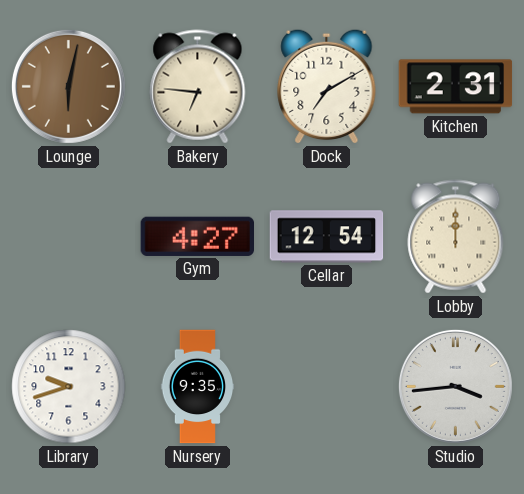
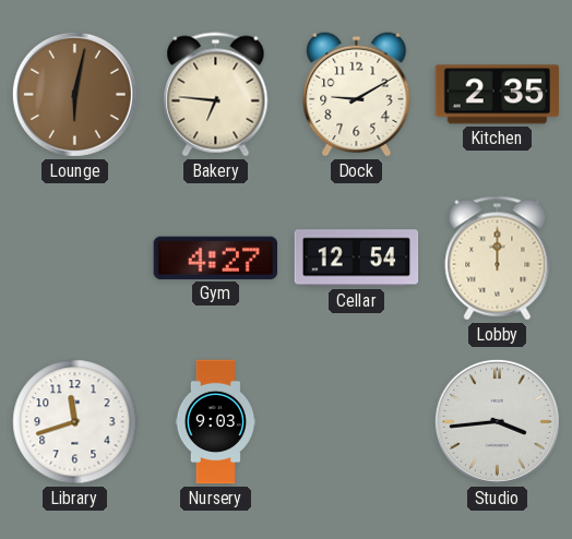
Dock: 7:10 -> 9:10 (357, 94)
Kitchen: 2:31 -> 2:35 (498, 95)
Library: 9:42 -> 11:42 (75, 422)
Nursery: 9:35 -> 9:03 (216, 422)
